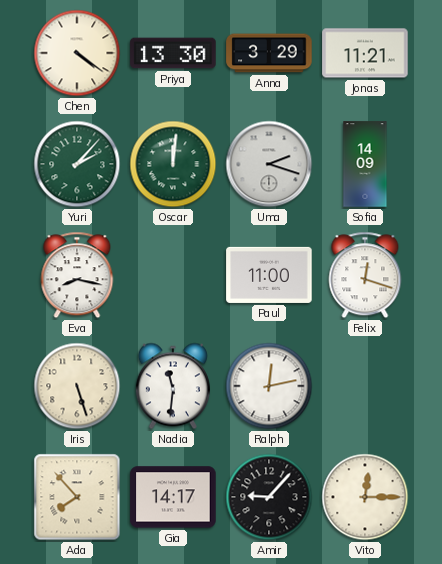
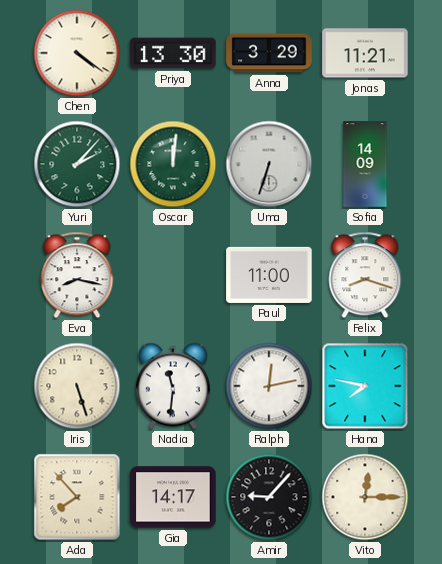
Uma: 2:18 -> 6:33 (269, 164)
Felix: 12:18 -> 8:18 (365, 275)
Hana: none -> 7:47 (365, 386)
